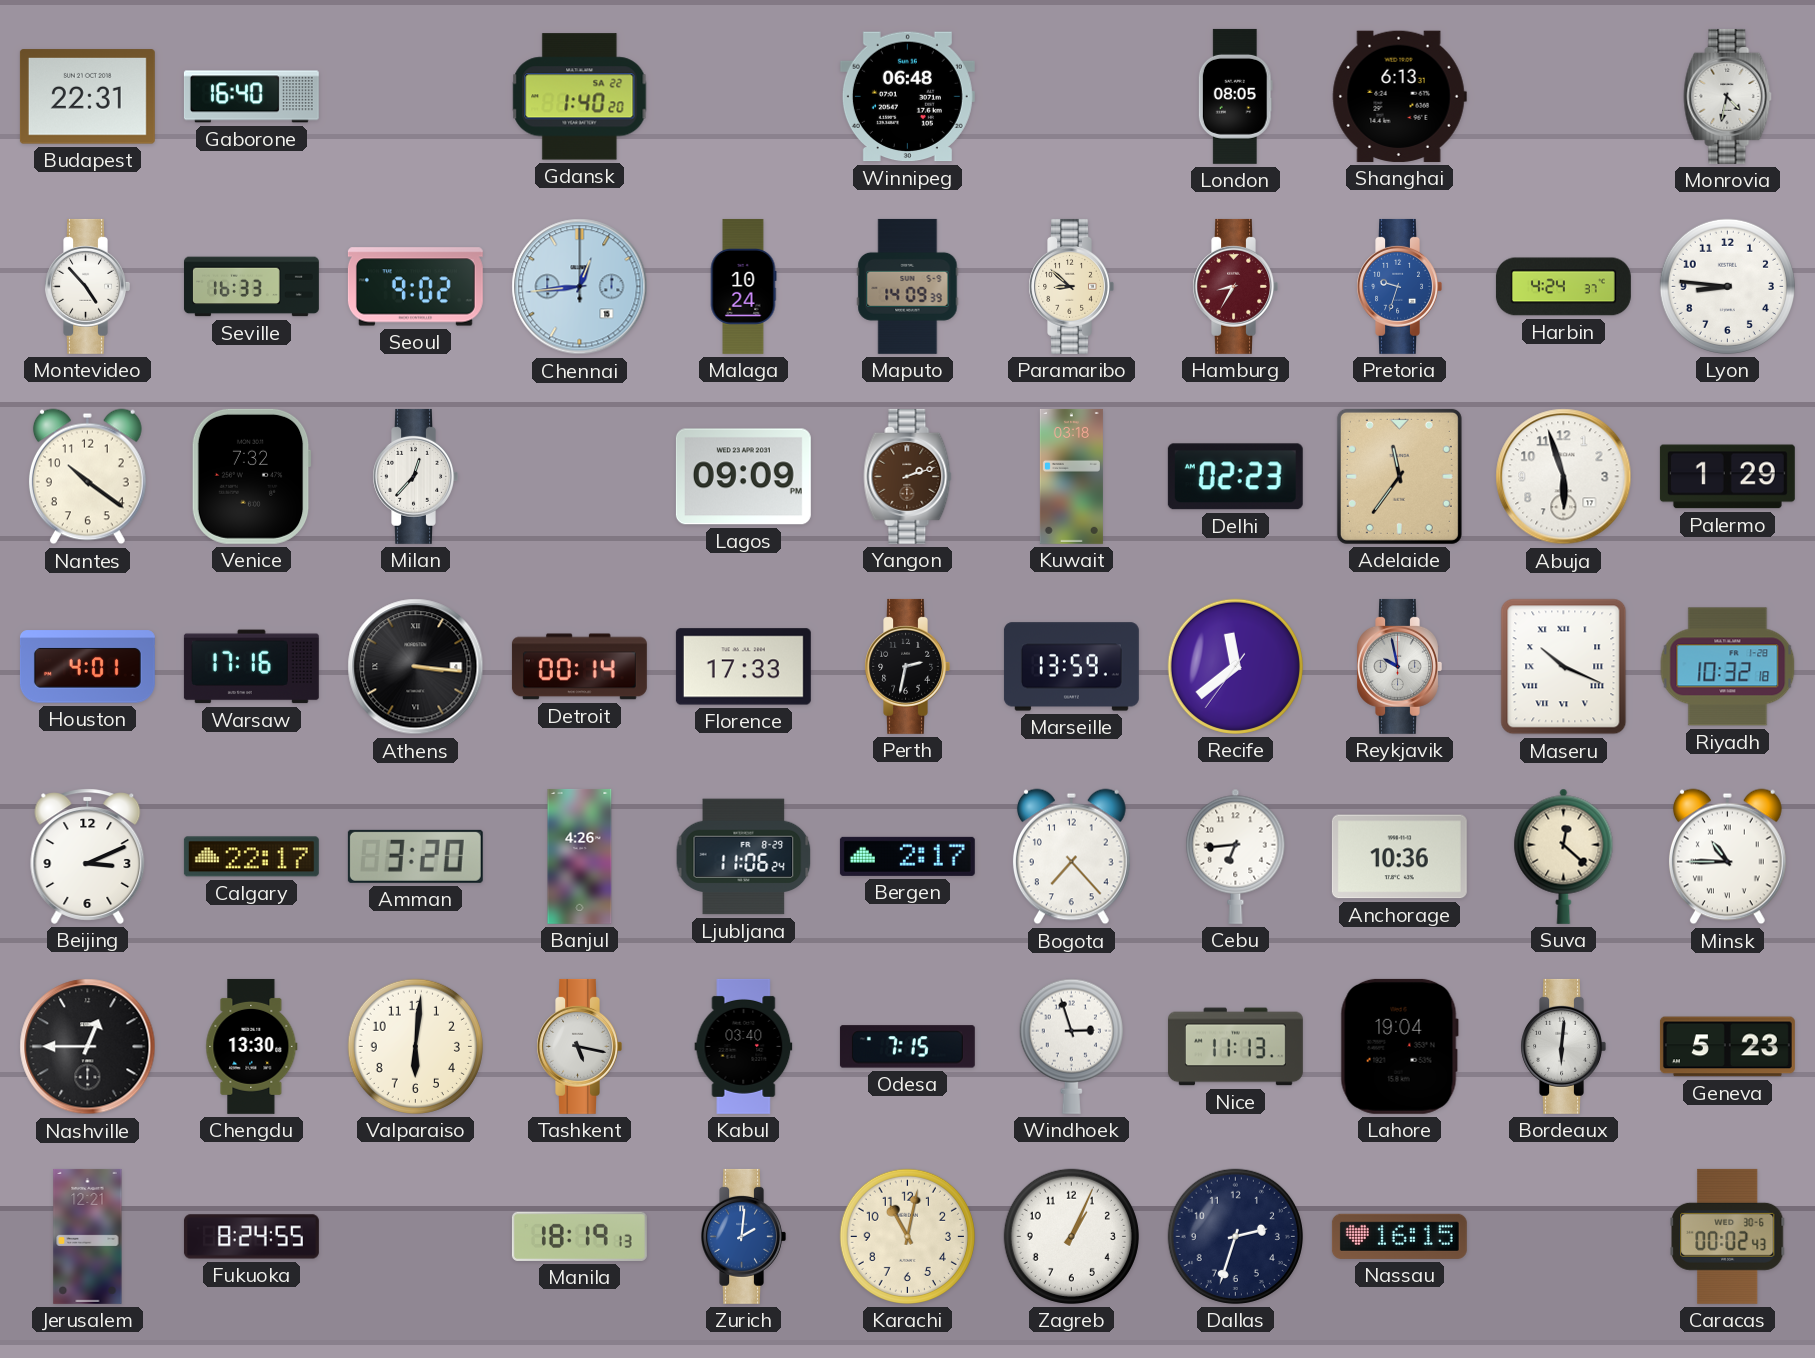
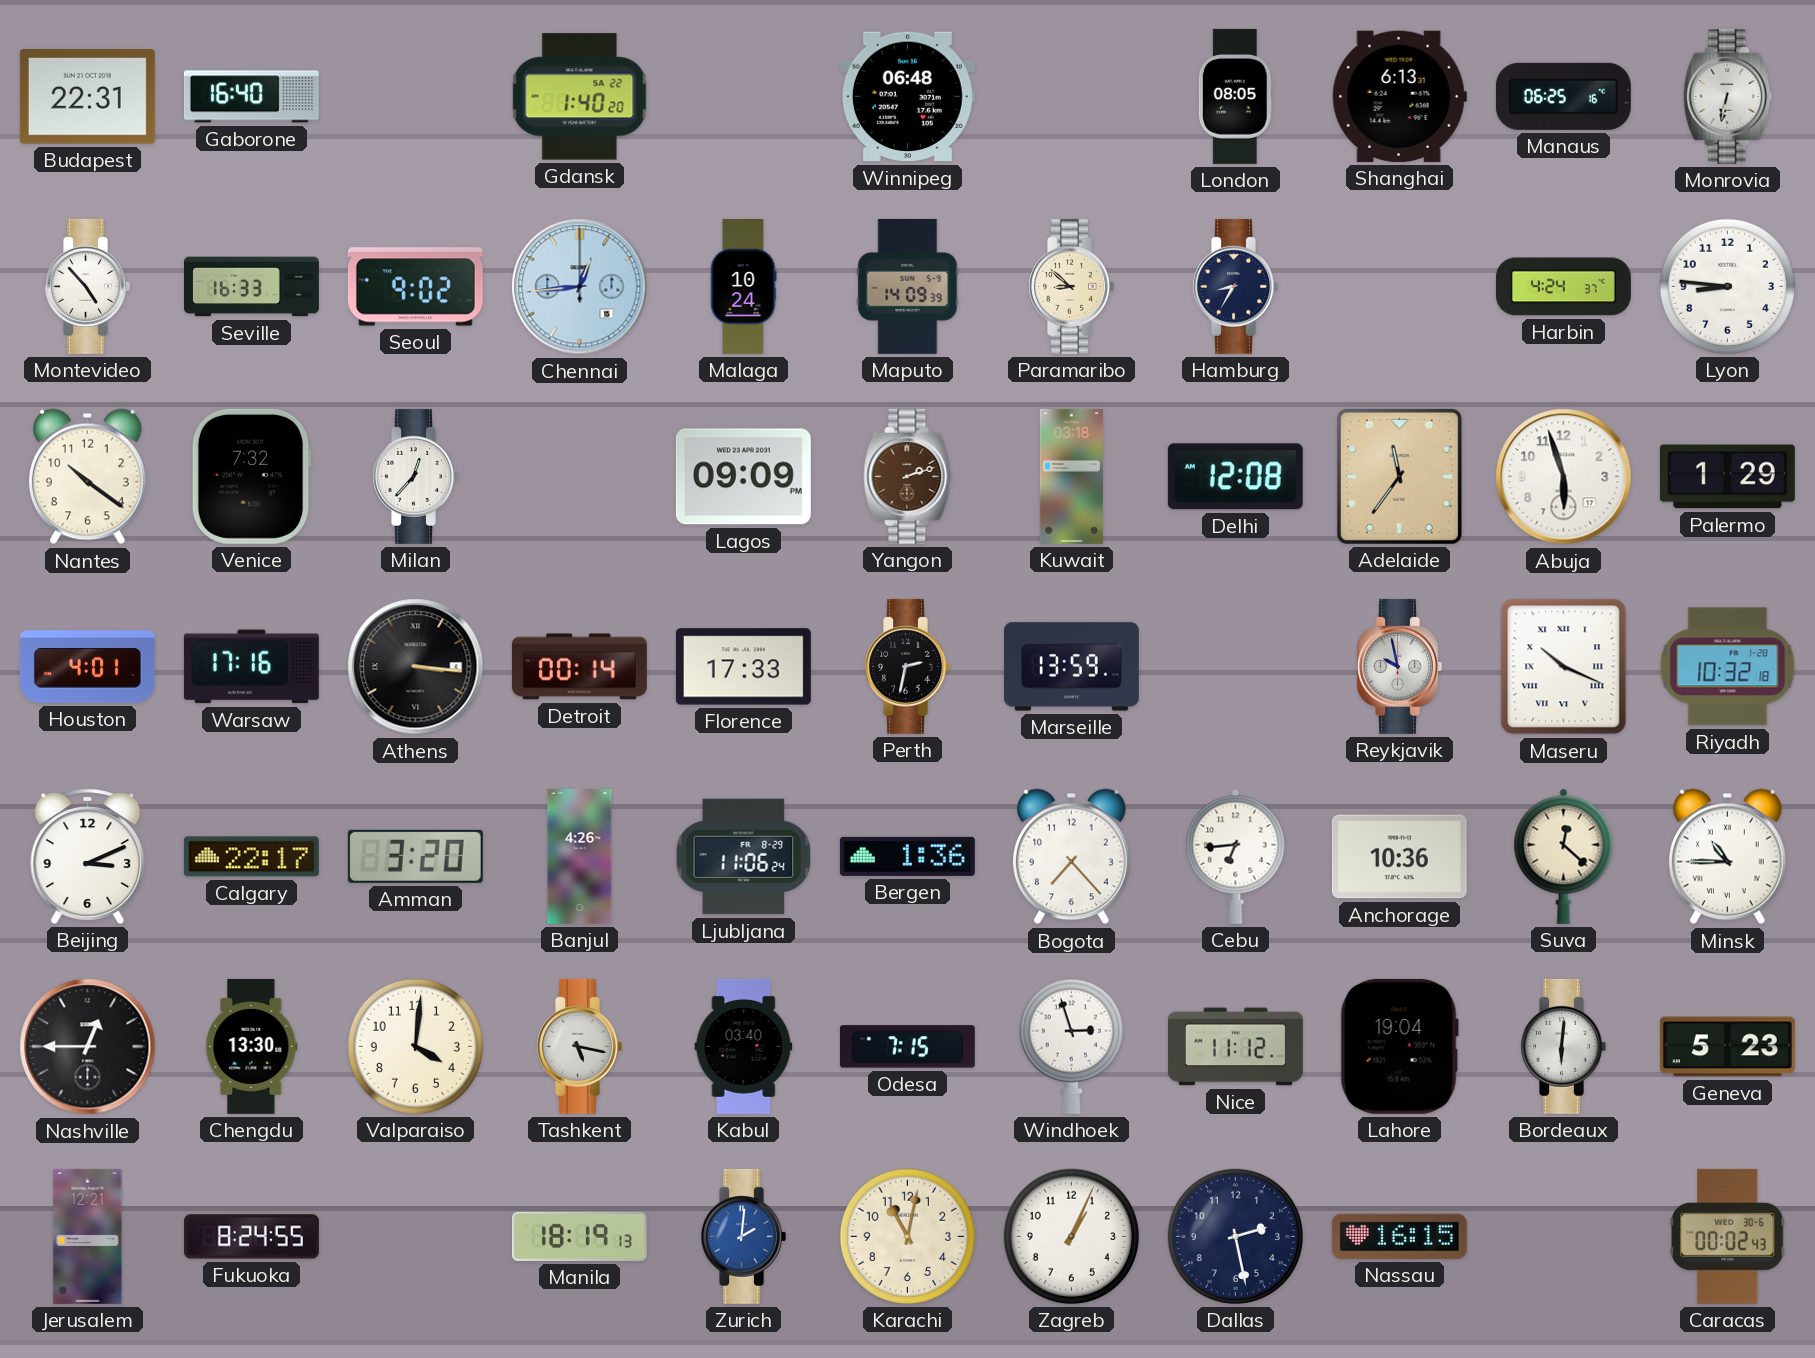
Manaus: none -> 06:25 (1563, 96)
Monrovia: 4:32 -> 6:32 (1728, 96)
Hamburg dial: burgundy -> navy (1235, 286)
Pretoria: 9:33 -> none (1399, 286)
Delhi: 02:23 -> 12:08 (1235, 477)
Recife: 11:38 -> none (1235, 666)
Bergen: 2:17 -> 1:36 (907, 856)
Valparaiso: 6:01 -> 4:01 (415, 1046)
Nice: 11:13 -> 11:12 (1235, 1047)
Dallas: 2:33 -> 2:28 (1235, 1236)
